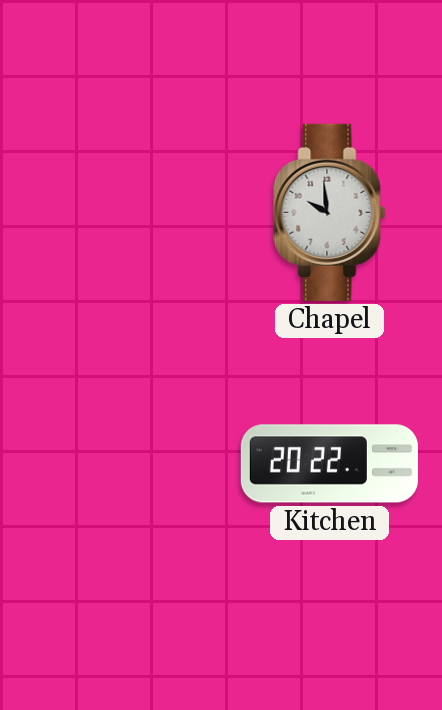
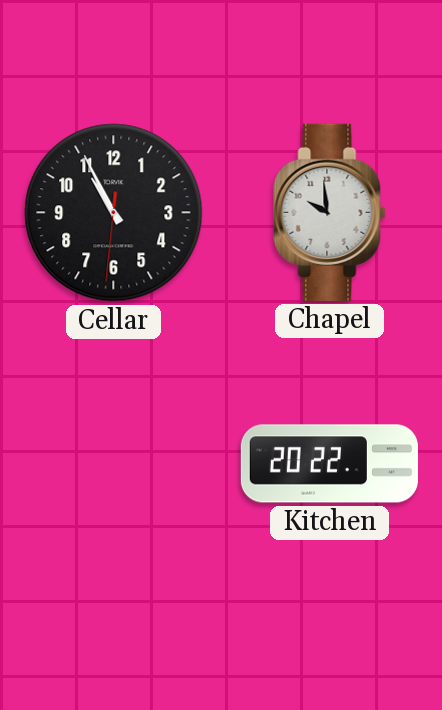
Cellar: none -> 10:55 (114, 213)
